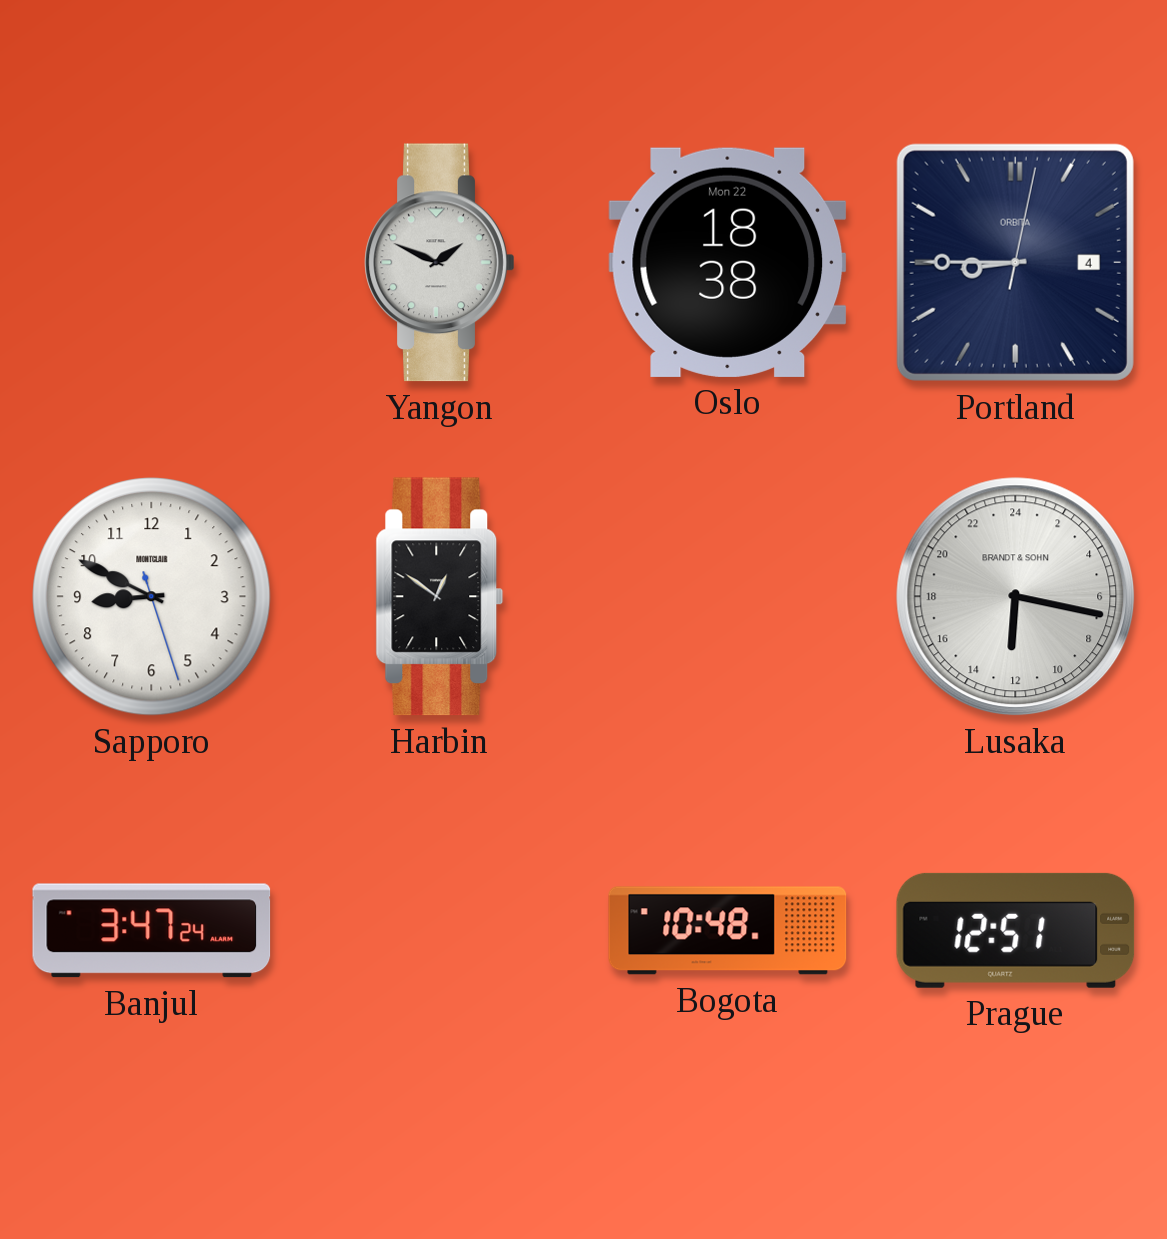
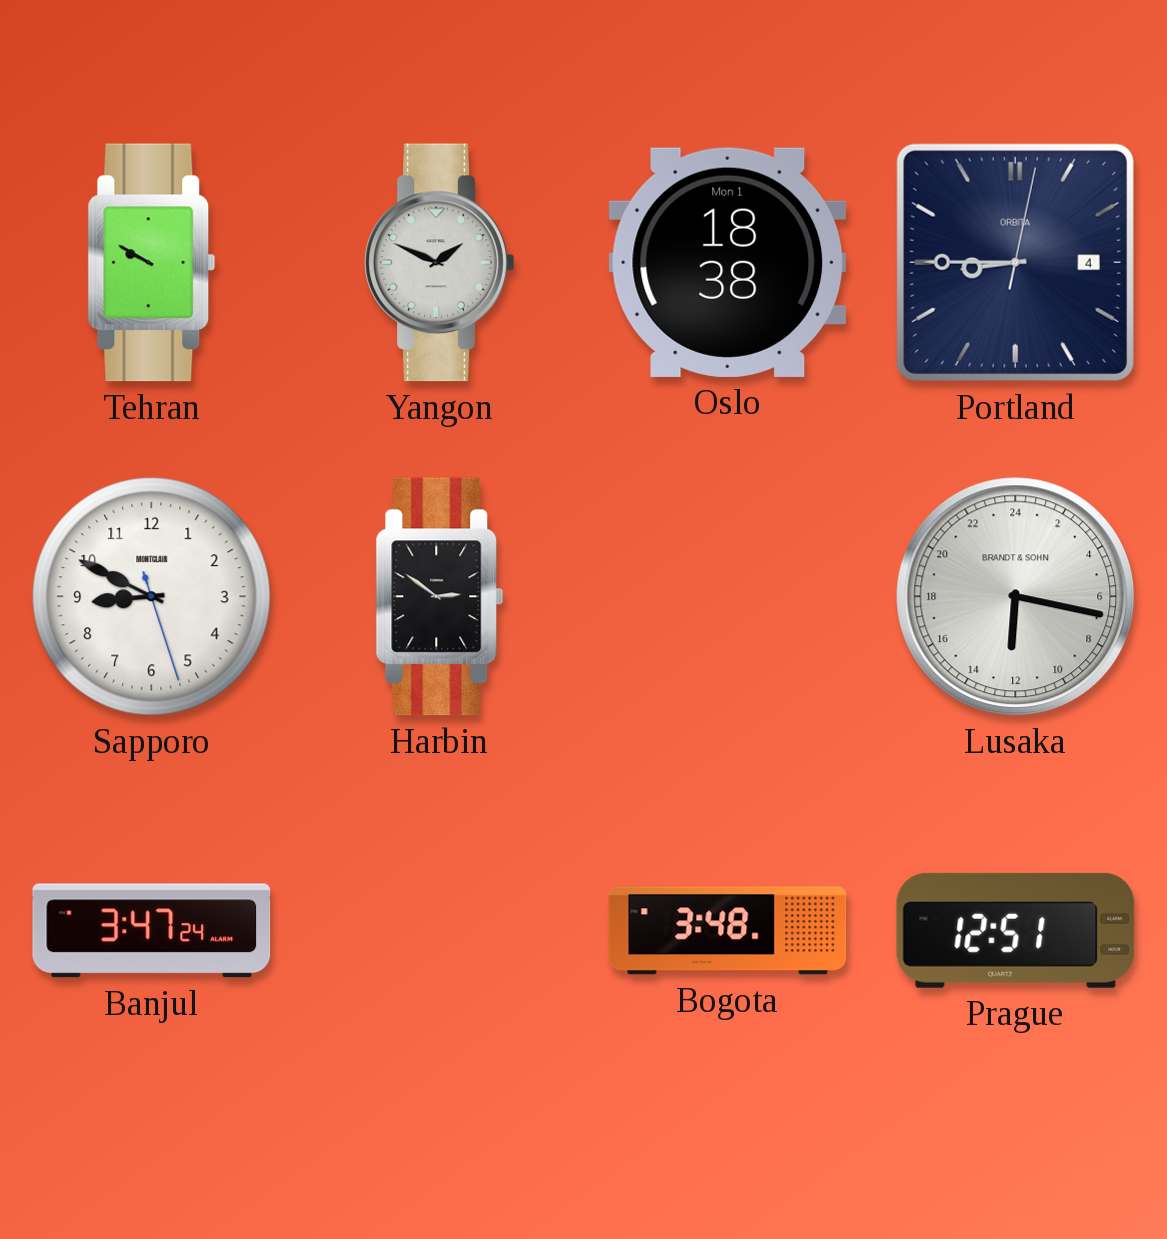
Tehran: none -> 9:50 (152, 263)
Oslo date: Mon 22 -> Mon 1 (728, 262)
Harbin: 12:51 -> 2:51 (440, 597)
Bogota: 10:48 -> 3:48 (728, 931)
